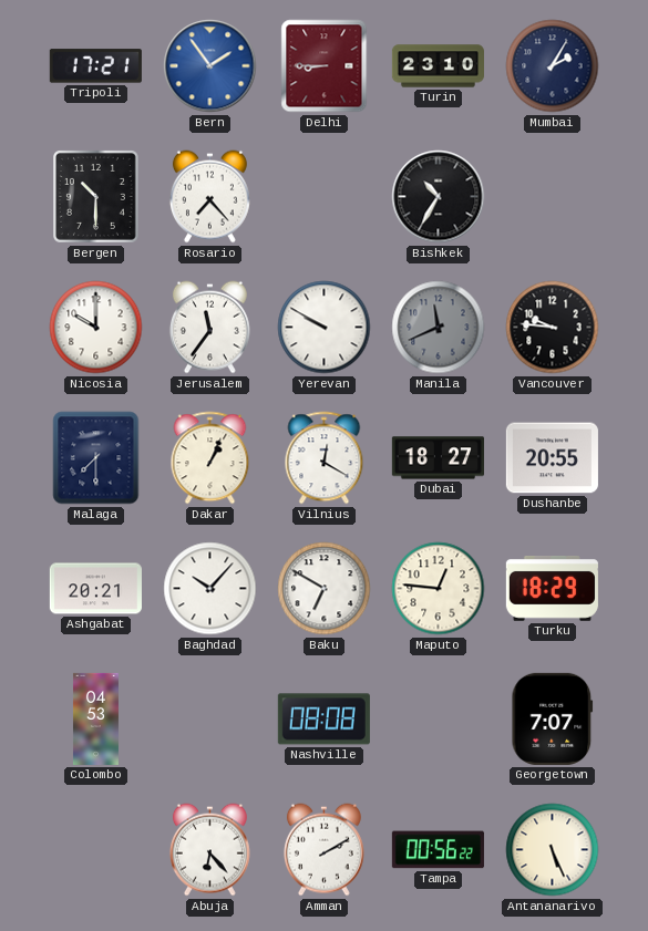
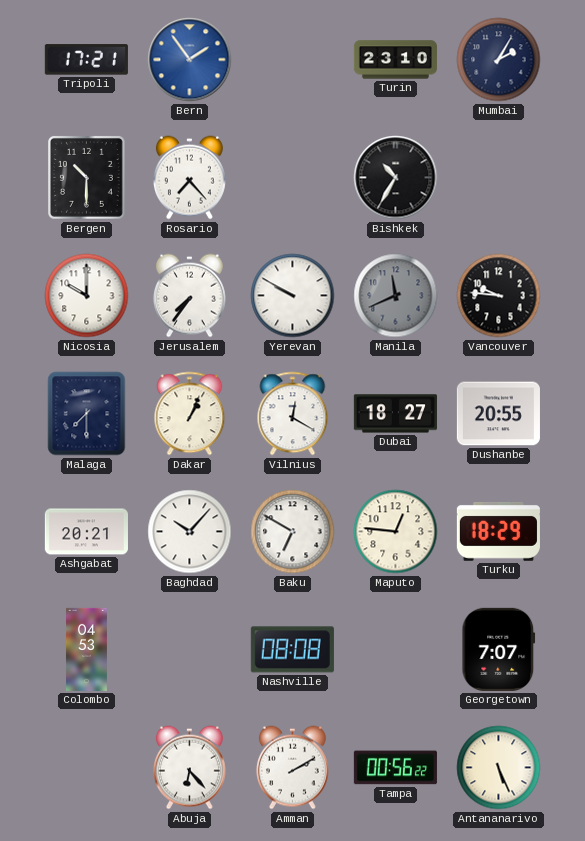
Delhi: 8:45 -> none (325, 66)
Jerusalem: 11:36 -> 7:36 (189, 296)
